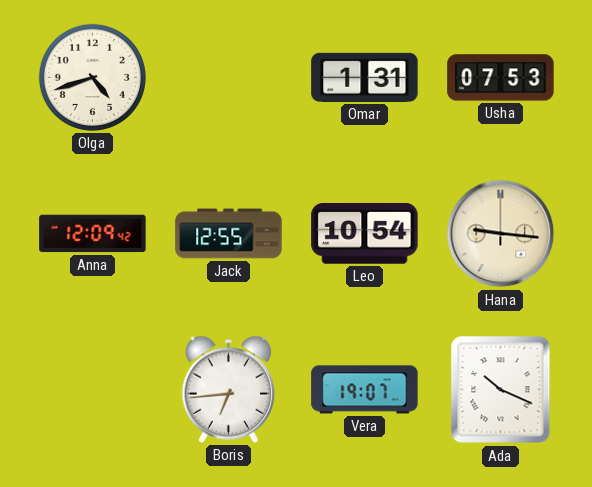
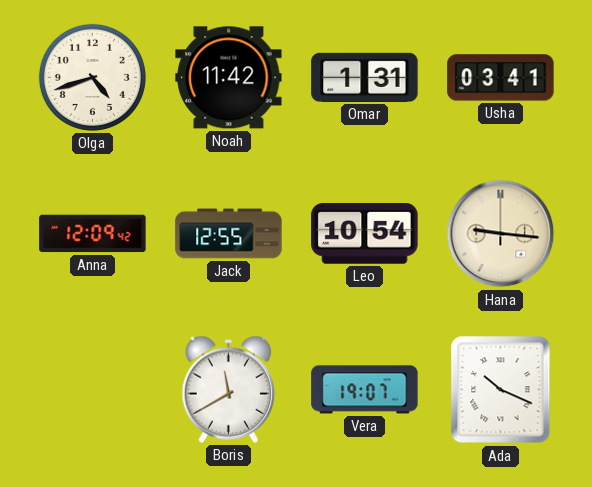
Noah: none -> 11:42 (229, 78)
Usha: 07:53 -> 03:41 (501, 78)
Boris: 6:44 -> 11:40 (229, 389)
